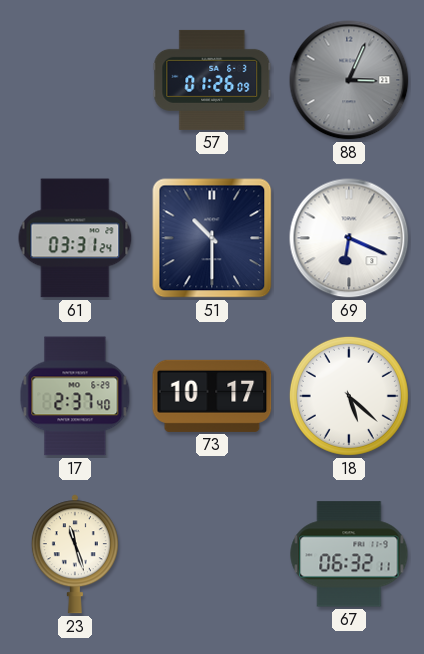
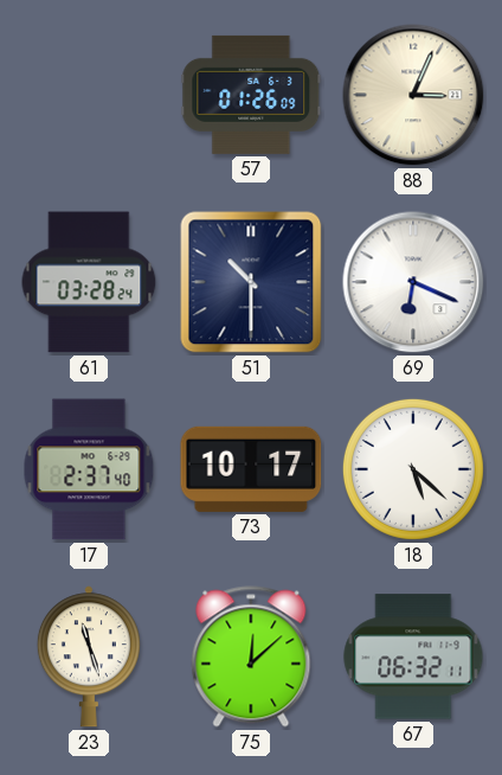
88 dial: grey -> cream (413, 95)
61: 03:31 -> 03:28 (89, 282)
75: none -> 12:08 (251, 656)
